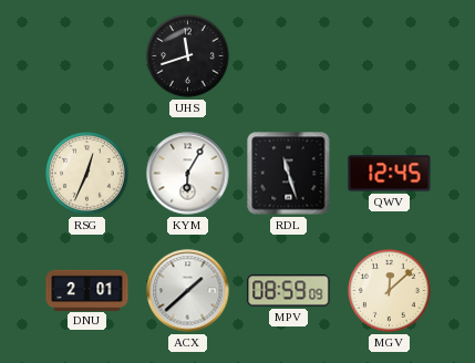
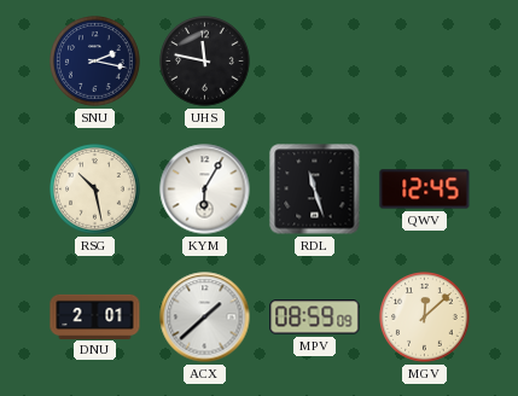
SNU: none -> 2:17 (95, 62)
UHS: 11:42 -> 11:47 (205, 62)
RSG: 12:34 -> 10:28 (95, 190)
